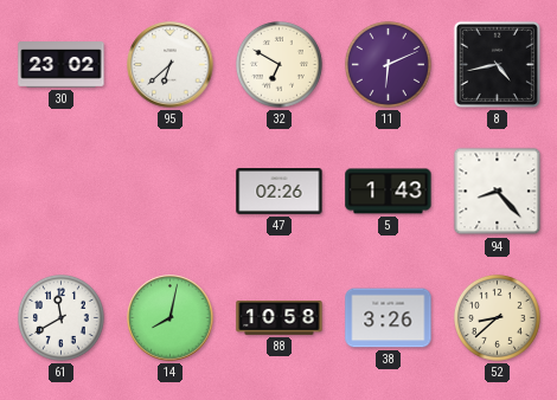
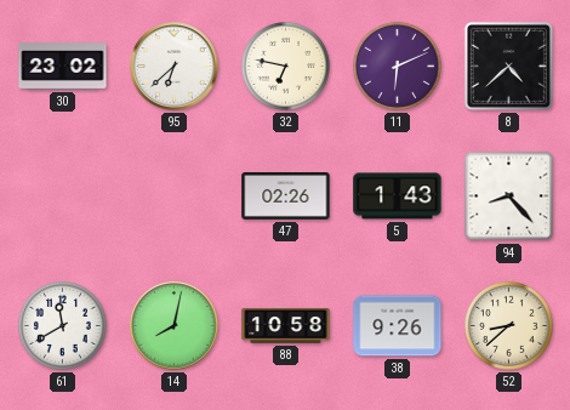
32: 6:50 -> 6:47 (285, 66)
8: 4:43 -> 4:38 (508, 66)
38: 3:26 -> 9:26 (398, 326)
